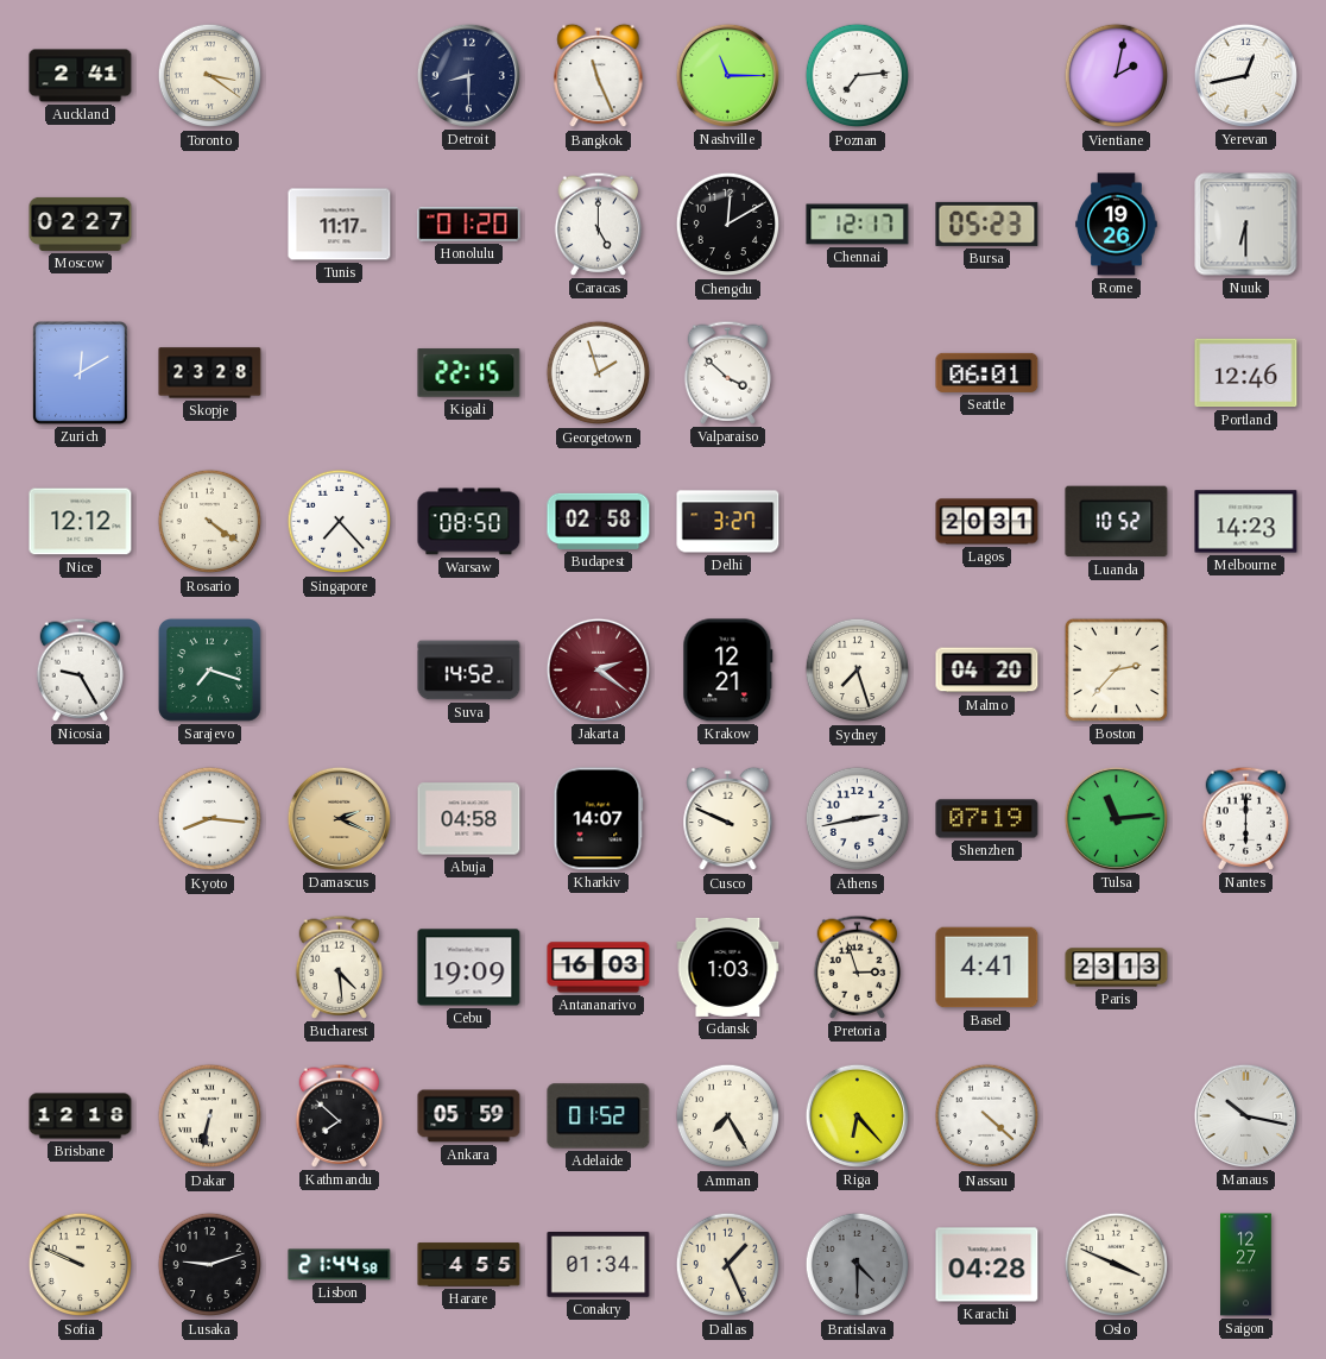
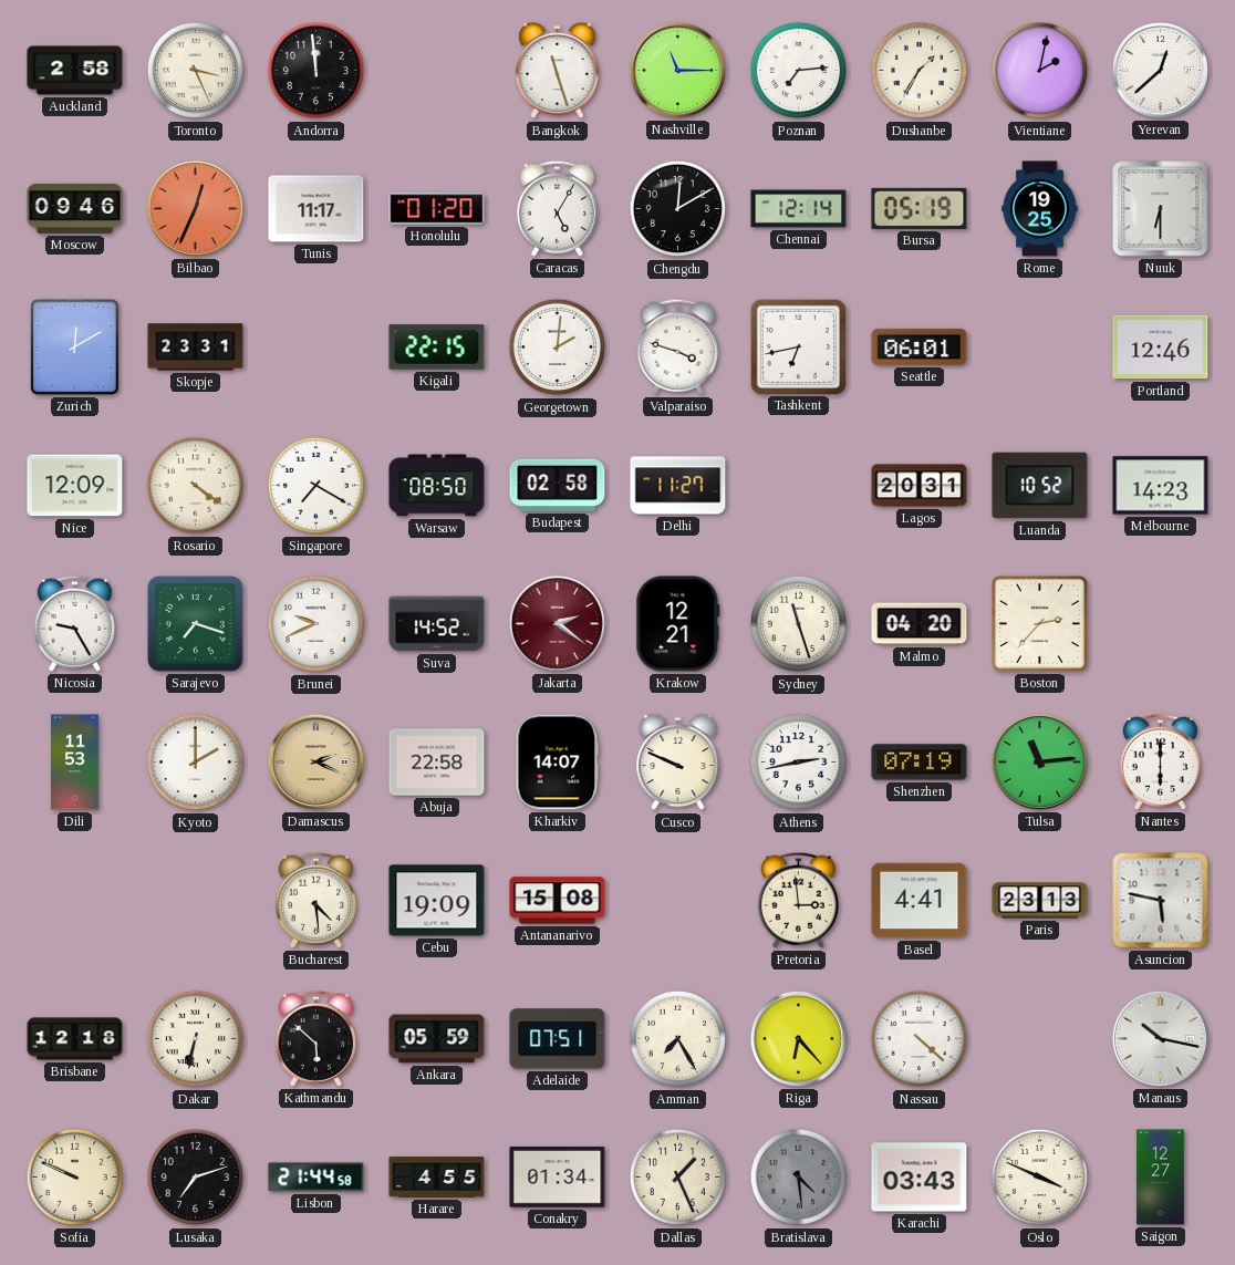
Auckland: 2:41 -> 2:58 (75, 71)
Toronto: 3:21 -> 3:26 (196, 71)
Andorra: none -> 11:59 (316, 71)
Detroit: 8:30 -> none (468, 75)
Bangkok: 11:26 -> 11:27 (558, 71)
Dushanbe: none -> 1:35 (920, 71)
Yerevan: 12:43 -> 12:38 (1160, 70)
Moscow: 02:27 -> 09:46 (75, 208)
Bilbao: none -> 12:34 (195, 208)
Caracas: 5:00 -> 5:05 (558, 208)
Chennai: 12:17 -> 12:14 (799, 209)
Bursa: 05:23 -> 05:19 (920, 208)
Rome: 19:26 -> 19:25 (1040, 209)
Skopje: 23:28 -> 23:31 (196, 348)
Georgetown: 1:57 -> 2:01 (558, 348)
Valparaiso: 3:52 -> 3:48 (678, 346)
Tashkent: none -> 6:43 (798, 346)
Nice: 12:12 -> 12:09 (75, 486)
Singapore: 7:23 -> 7:20 (316, 486)
Delhi: 3:27 -> 11:27 (678, 486)
Brunei: none -> 9:41 (316, 624)
Sydney: 7:27 -> 11:27 (799, 624)
Dili: none -> 11:53 (75, 763)
Kyoto: 8:16 -> 2:00 (196, 763)
Abuja: 04:58 -> 22:58 (437, 763)
Antananarivo: 16:03 -> 15:08 (558, 901)
Gdansk: 1:03 -> none (728, 967)
Pretoria: 2:57 -> 2:59 (799, 900)
Asuncion: none -> 5:47 (1161, 901)
Kathmandu: 7:52 -> 5:52 (316, 1038)
Adelaide: 01:52 -> 07:51 (558, 1039)
Lusaka: 9:12 -> 7:12 (196, 1178)
Bratislava: 4:30 -> 4:29 (799, 1178)
Karachi: 04:28 -> 03:43 (920, 1178)
